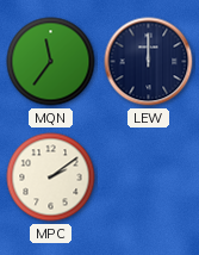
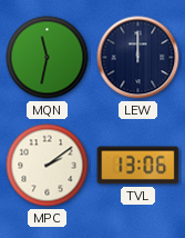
MQN: 11:36 -> 11:32 (48, 58)
TVL: none -> 13:06 (138, 166)
